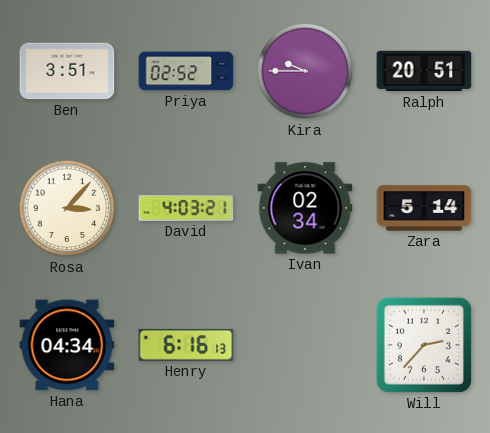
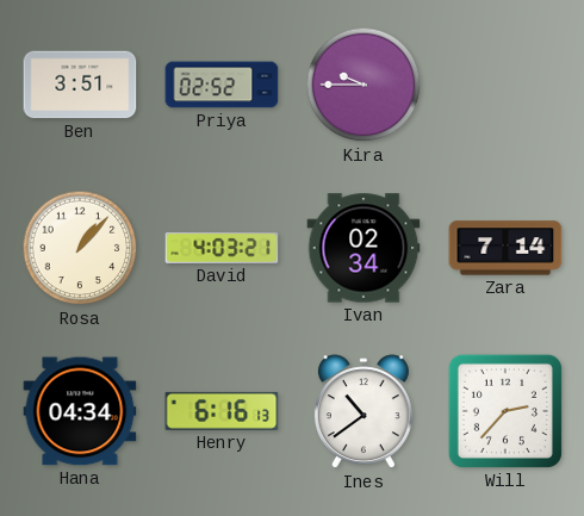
Ralph: 20:51 -> none (424, 71)
Rosa: 3:07 -> 1:07 (80, 248)
Zara: 5:14 -> 7:14 (505, 248)
Ines: none -> 10:39 (364, 412)
